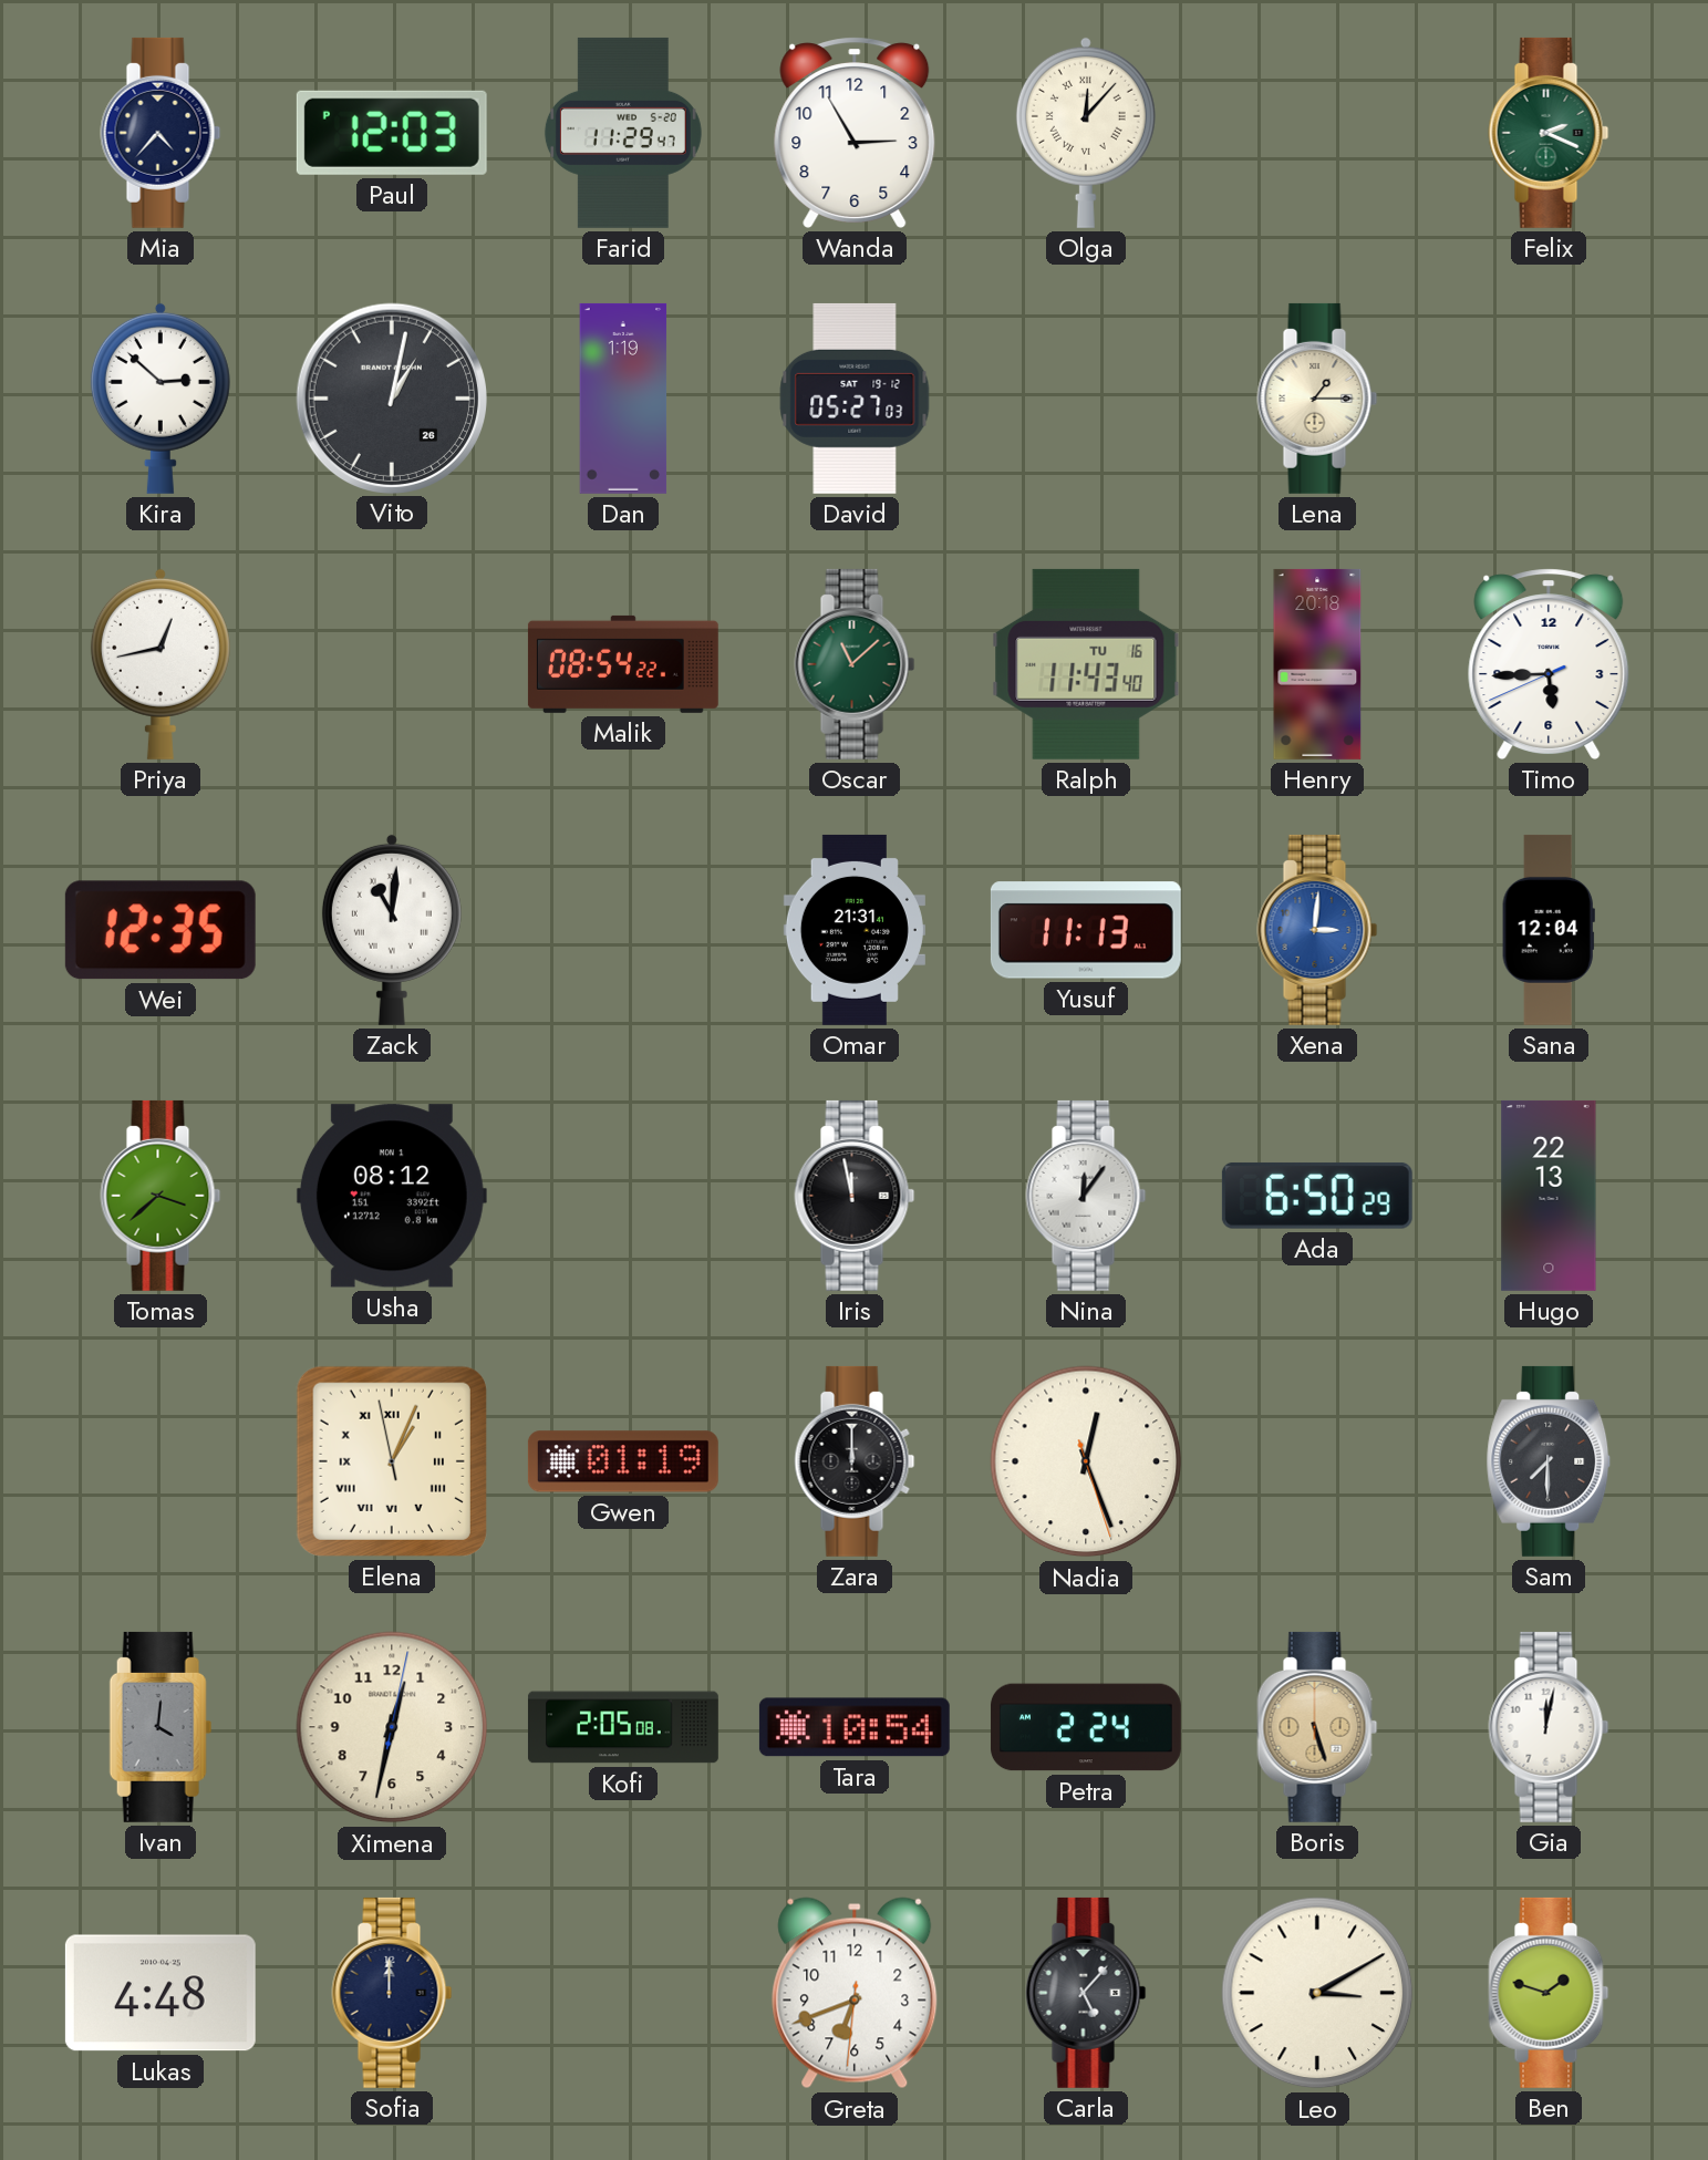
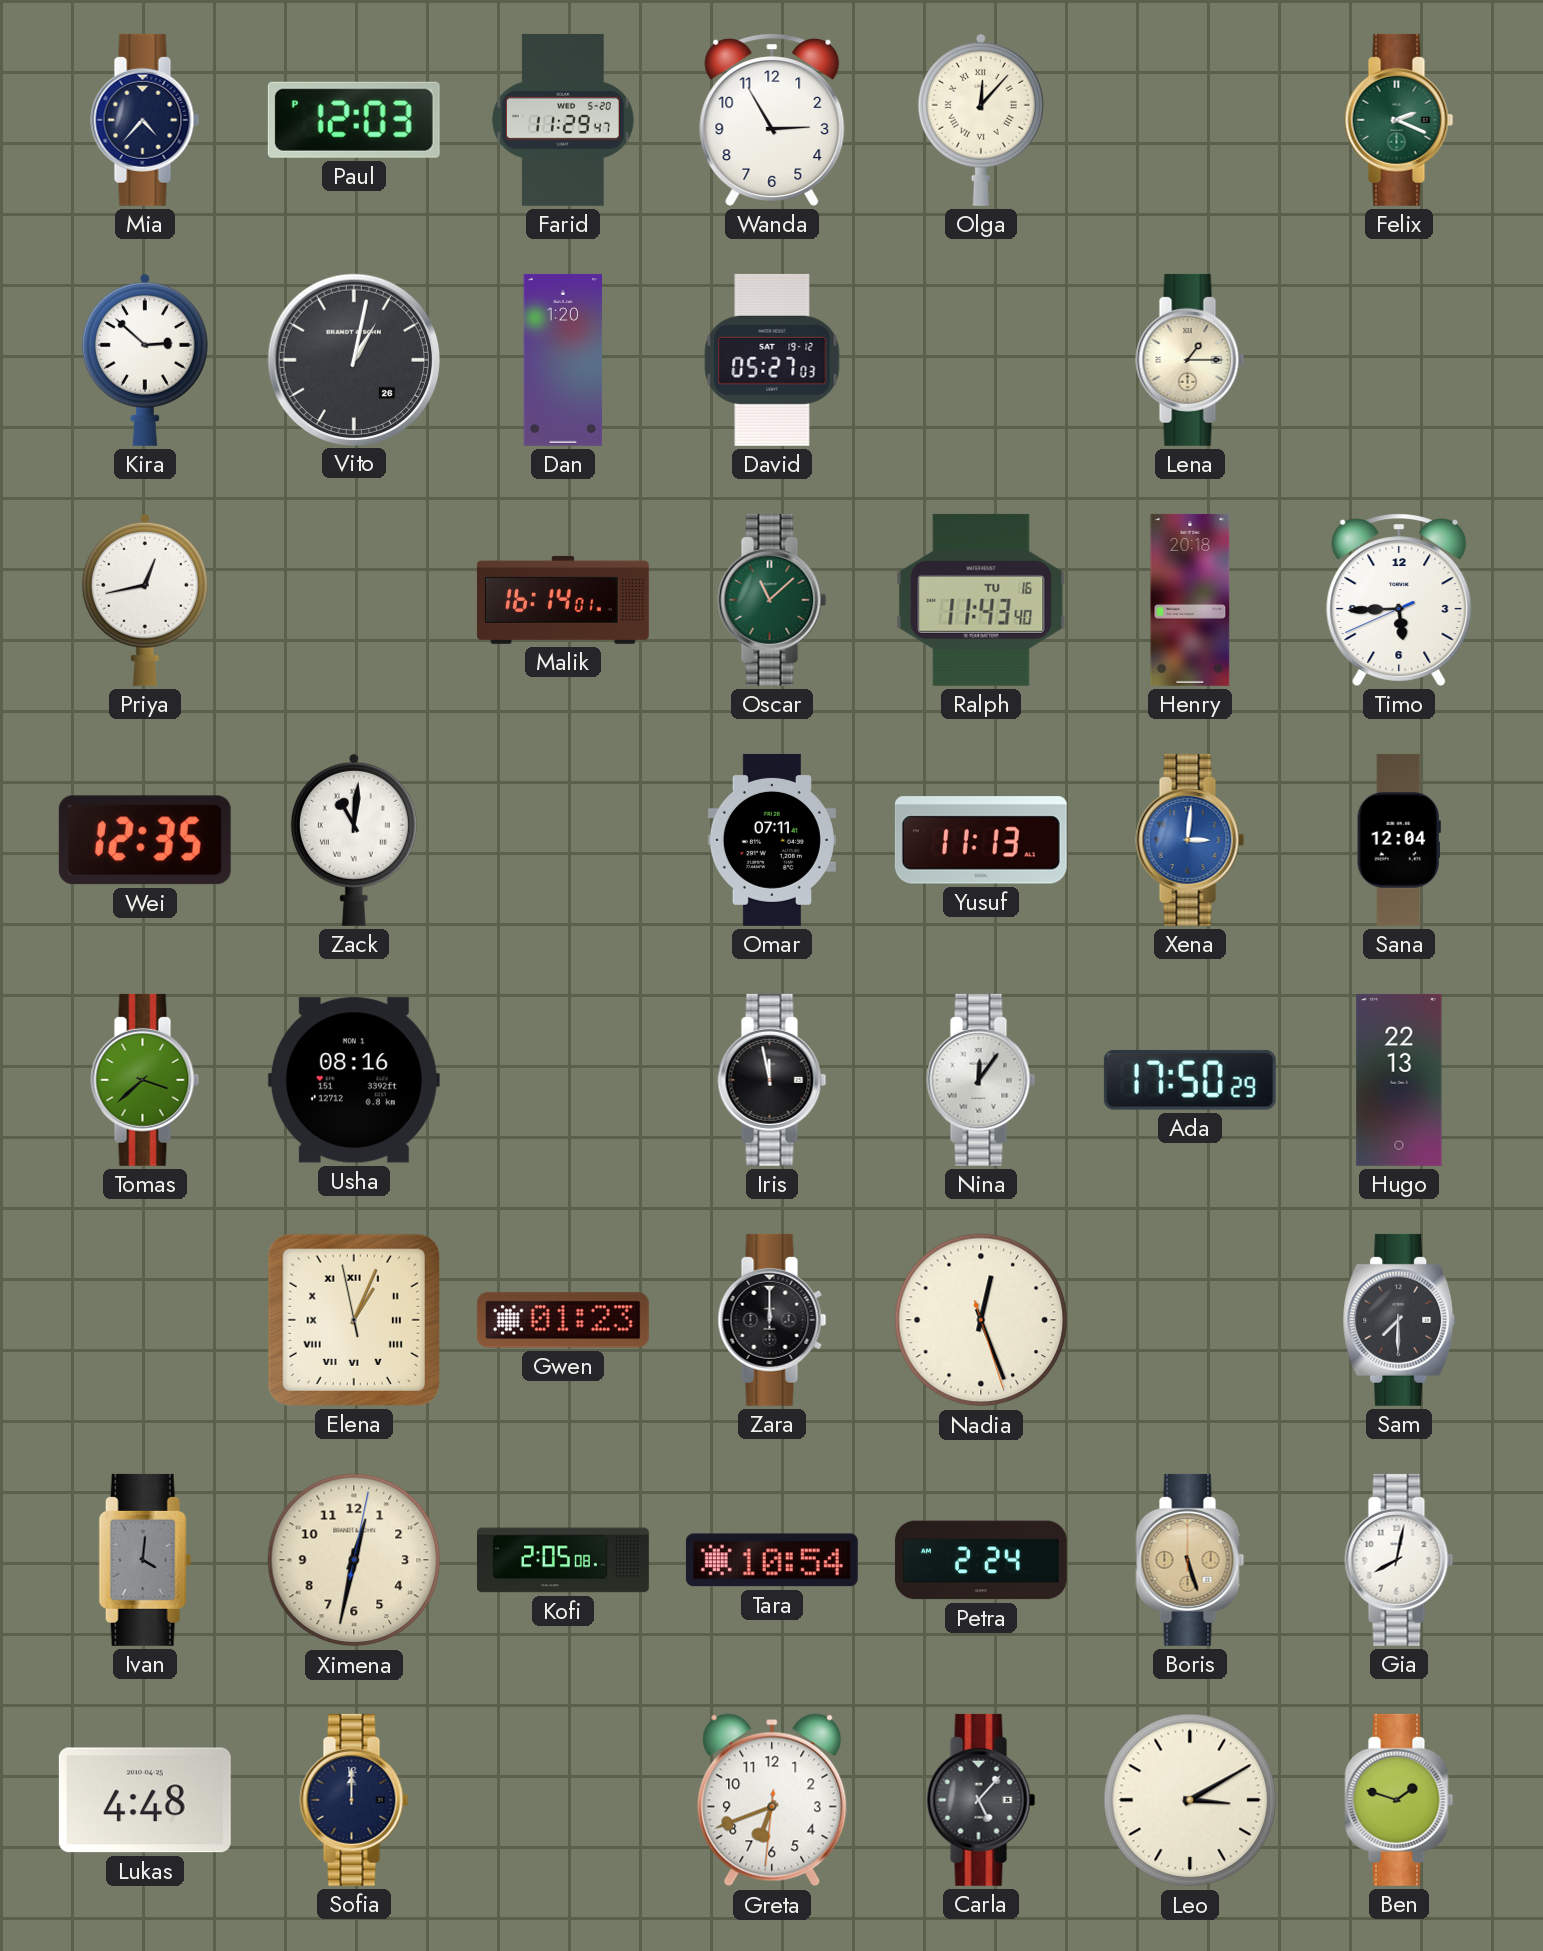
Dan: 1:19 -> 1:20 (563, 360)
Malik: 08:54 -> 16:14 (563, 600)
Omar: 21:31 -> 07:11 (772, 840)
Usha: 08:12 -> 08:16 (354, 1080)
Ada: 6:50 -> 17:50 (1190, 1080)
Gwen: 01:19 -> 01:23 (563, 1320)
Gia: 12:02 -> 8:02 (1399, 1560)
